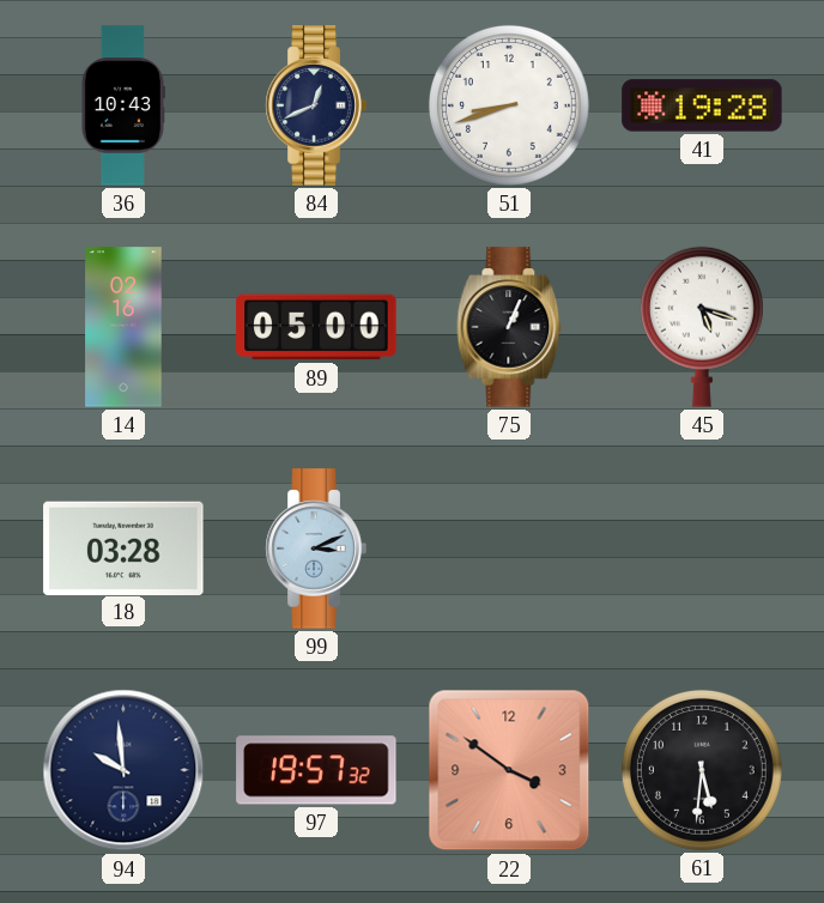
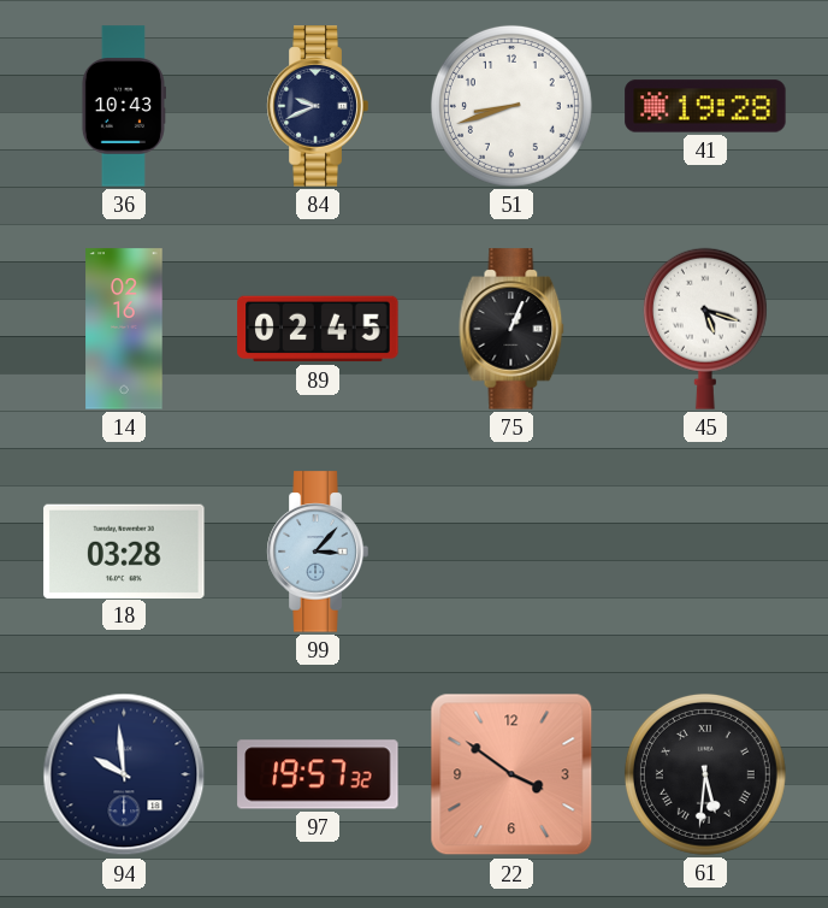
84: 12:41 -> 9:41 (318, 106)
89: 05:00 -> 02:45 (318, 329)
99: 3:11 -> 3:07 (318, 552)
61 numerals: Arabic -> Roman (705, 774)
